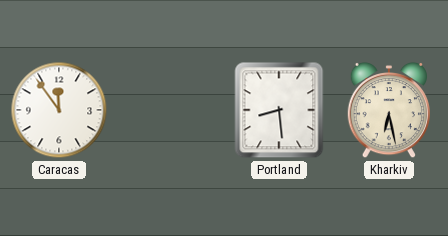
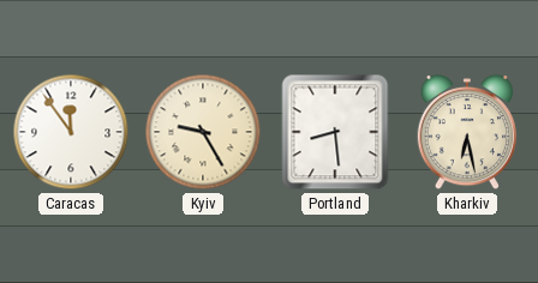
Kyiv: none -> 9:25 (203, 132)
